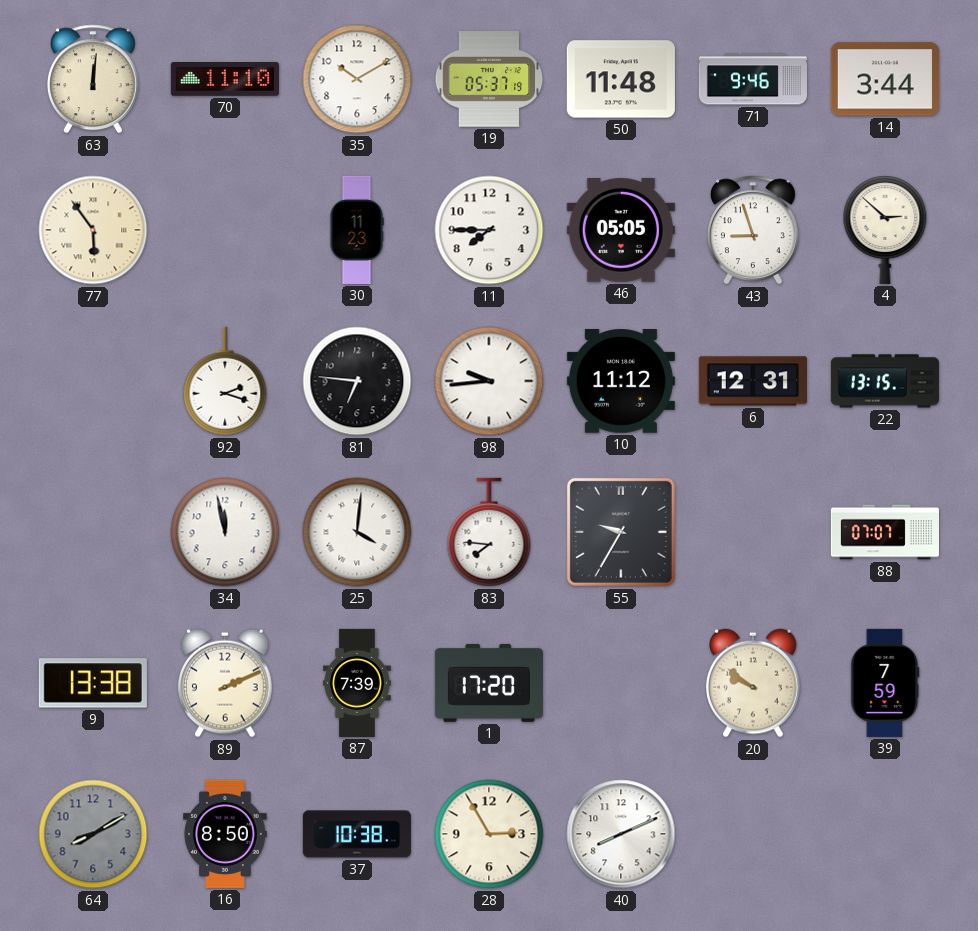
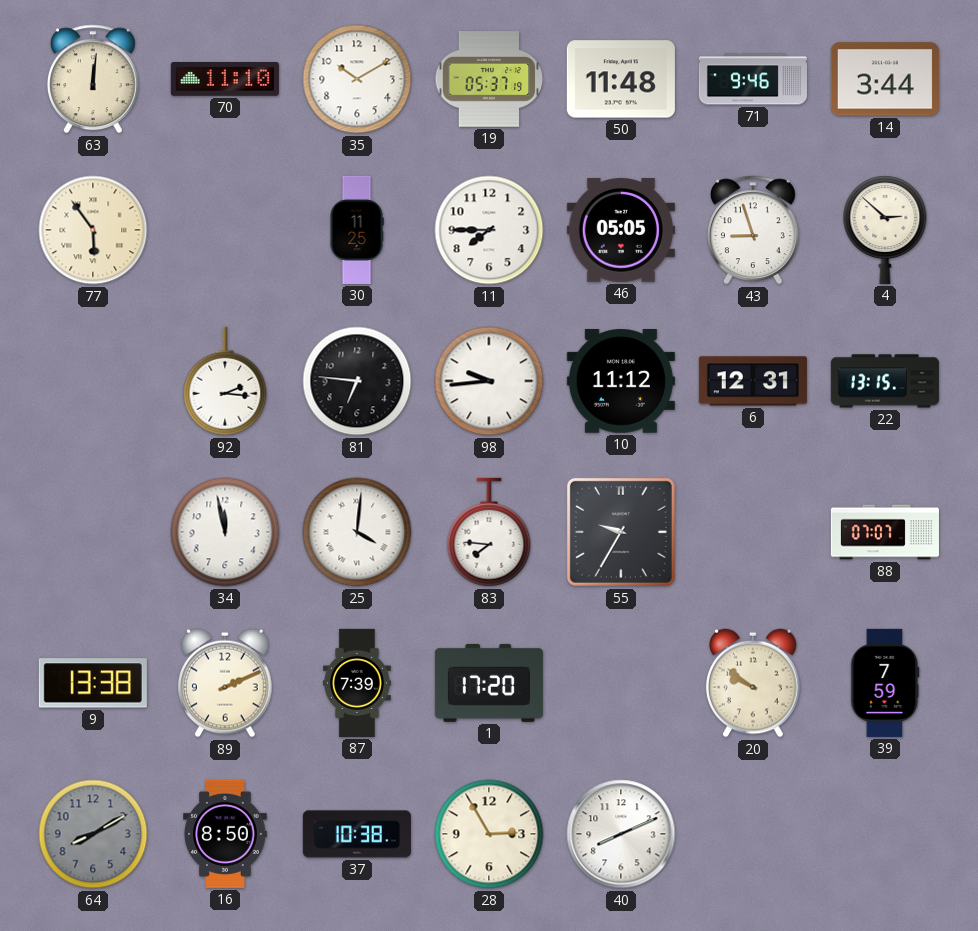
30: 11:23 -> 11:25 (357, 230)
92: 2:18 -> 2:16 (225, 381)
